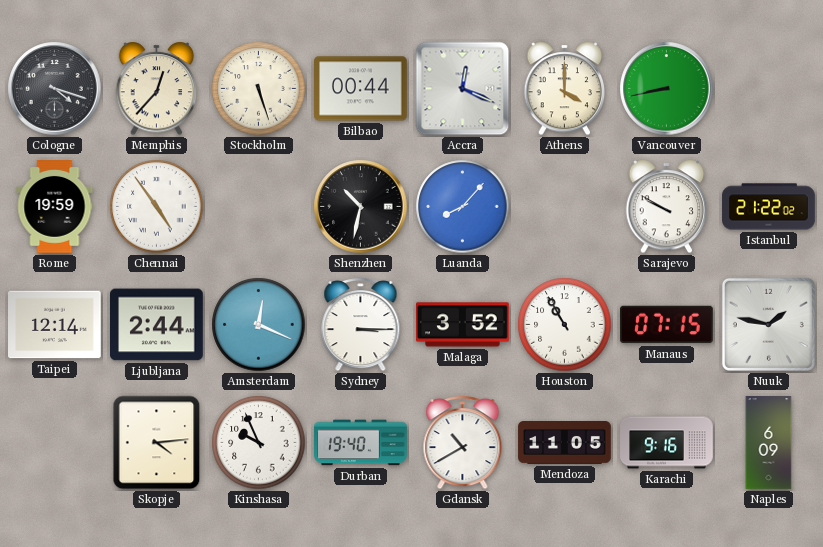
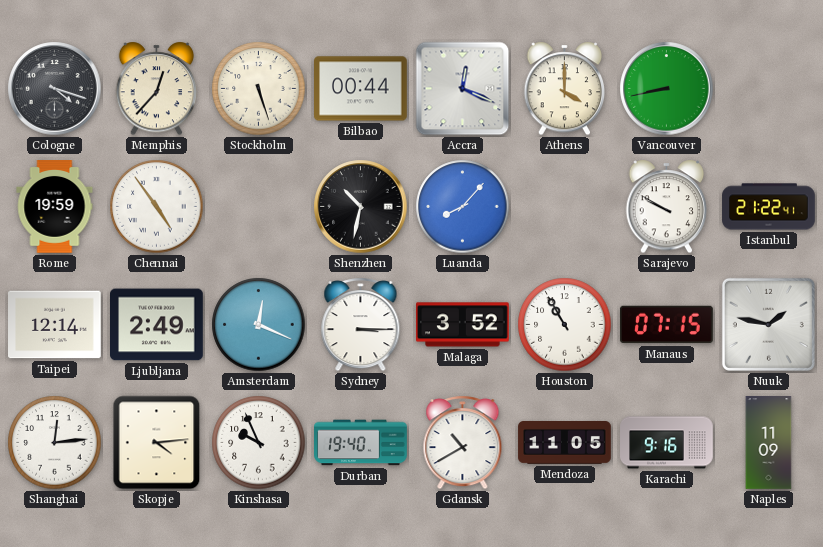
Istanbul: 21:22:02 -> 21:22:41 (769, 207)
Ljubljana: 2:44 -> 2:49 (157, 325)
Shanghai: none -> 12:14 (55, 443)
Naples: 6:09 -> 11:09 (769, 443)
